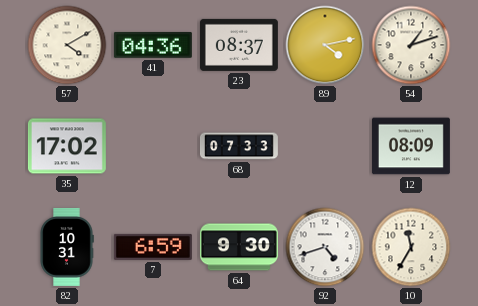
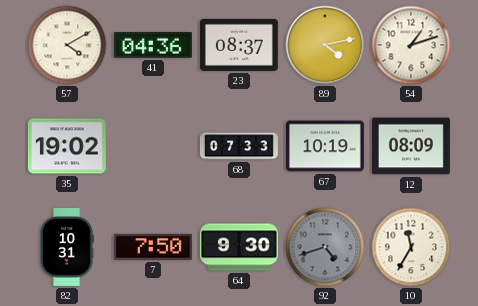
35: 17:02 -> 19:02 (67, 146)
67: none -> 10:19 (325, 146)
7: 6:59 -> 7:50 (153, 247)
92 dial: white -> grey (325, 247)
